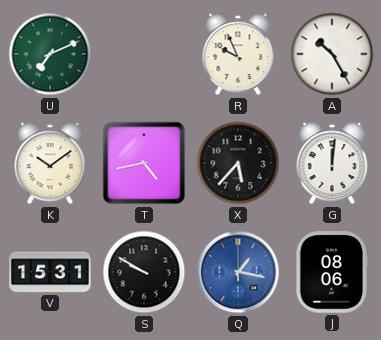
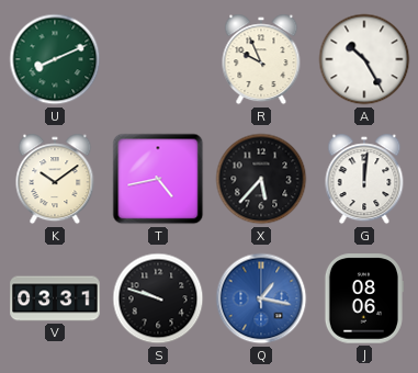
U: 7:11 -> 8:11 (55, 59)
V: 15:31 -> 03:31 (55, 298)
S: 9:50 -> 9:48 (158, 298)
